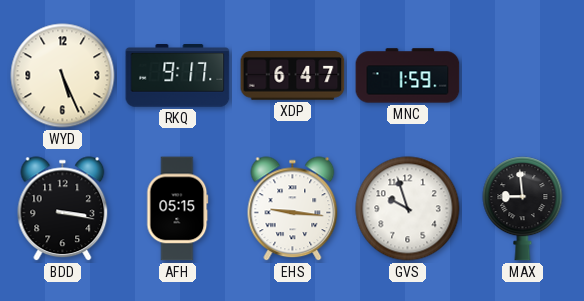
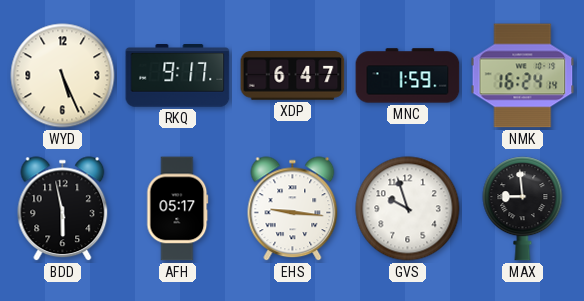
NMK: none -> 16:24 (523, 76)
BDD: 3:17 -> 5:58 (63, 209)
AFH: 05:15 -> 05:17 (178, 209)
